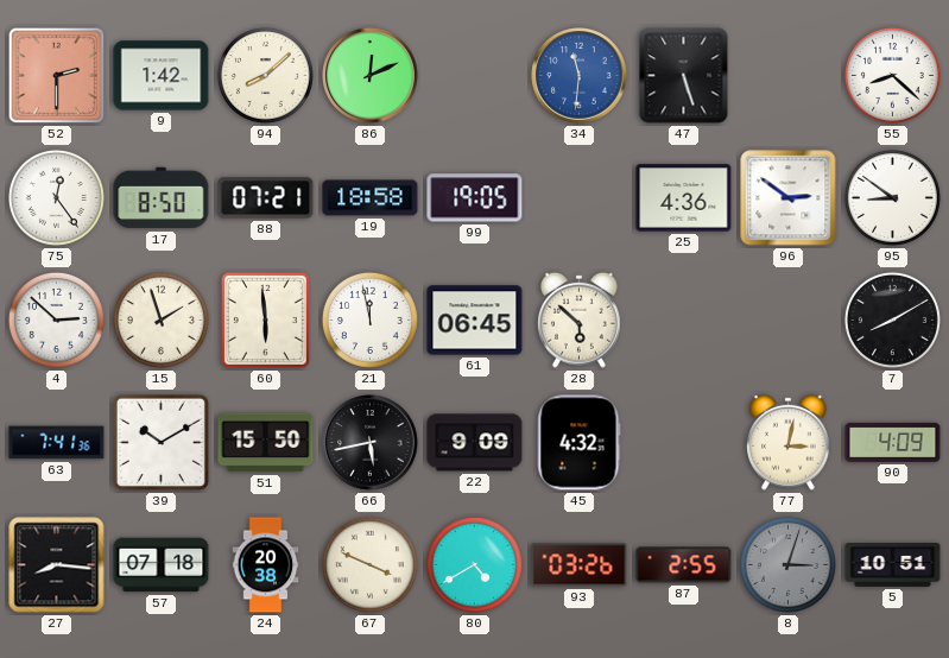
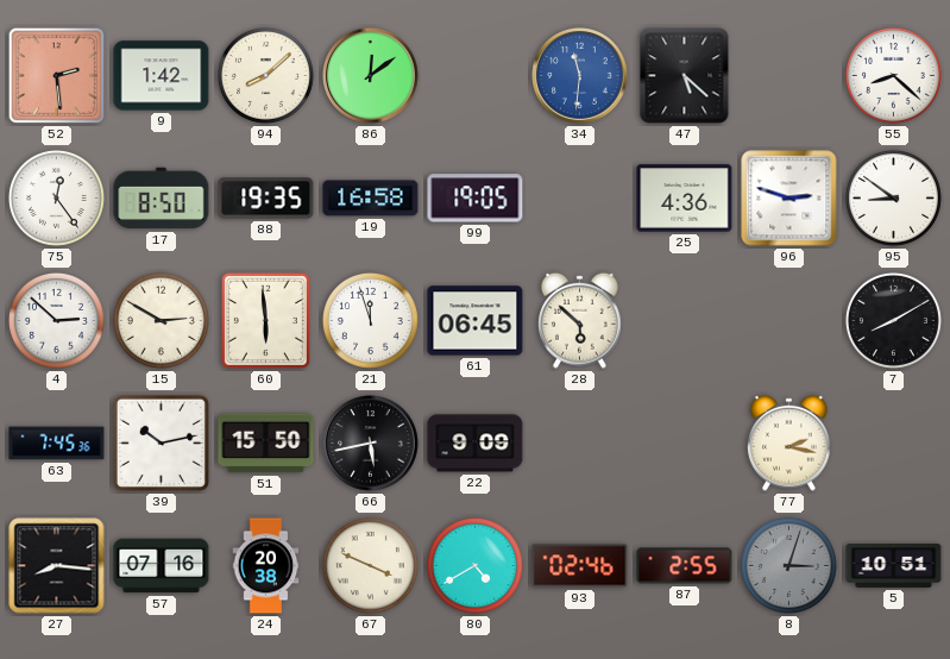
52: 2:30 -> 2:29 (57, 76)
86: 12:11 -> 12:09 (371, 76)
47: 5:27 -> 5:22 (685, 76)
88: 07:21 -> 19:35 (266, 199)
19: 18:58 -> 16:58 (371, 199)
96: 2:51 -> 2:48 (789, 199)
15: 1:57 -> 2:50 (161, 320)
21: 11:58 -> 11:57 (370, 320)
63: 7:41 -> 7:45 (57, 444)
39: 10:10 -> 10:13 (161, 443)
45: 4:32 -> none (580, 443)
77: 3:02 -> 2:17 (789, 443)
90: 4:09 -> none (893, 442)
57: 07:18 -> 07:16 (162, 566)
93: 03:26 -> 02:46 (580, 566)
